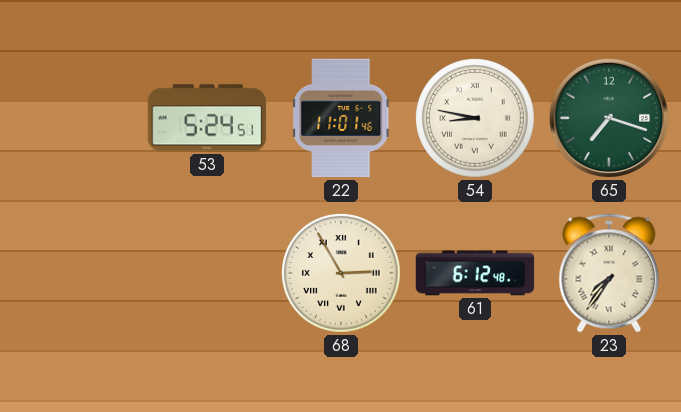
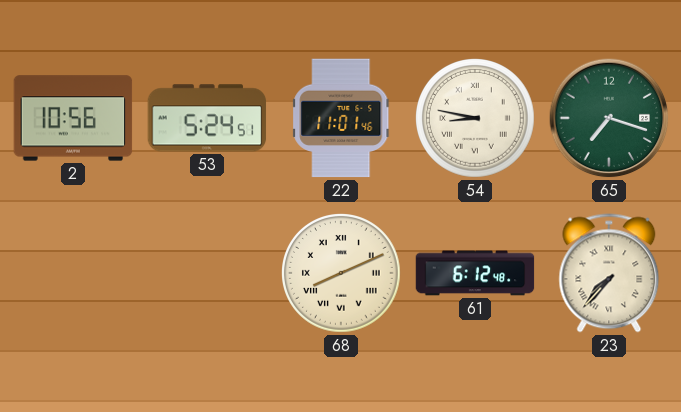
2: none -> 10:56 (73, 118)
68: 2:55 -> 8:11 (342, 274)
23: 7:36 -> 7:37 (609, 273)
